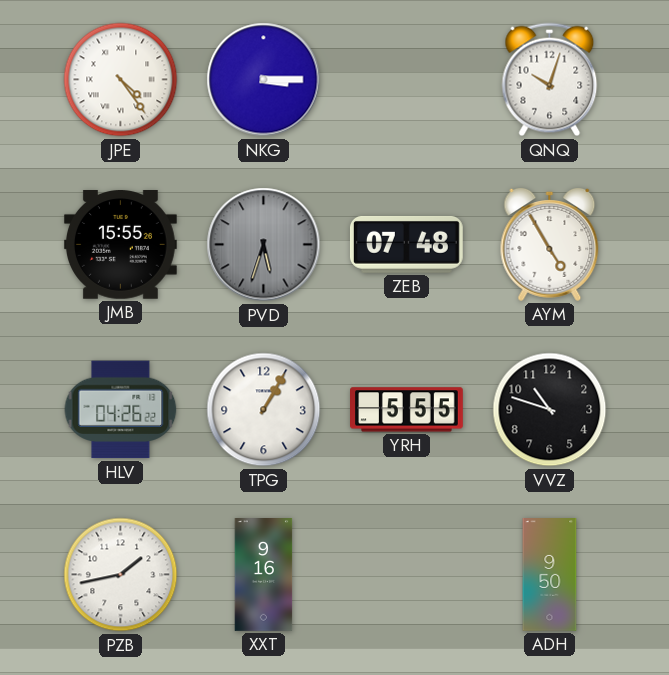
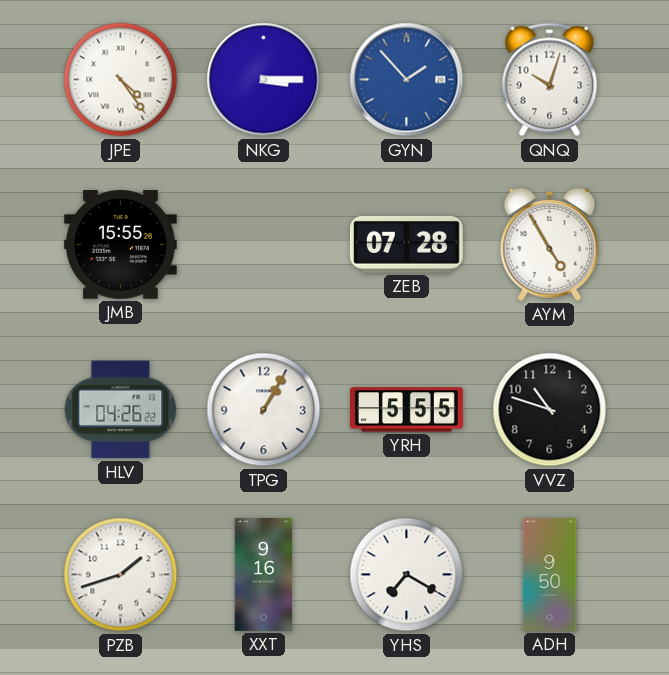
GYN: none -> 1:53 (407, 80)
PVD: 5:33 -> none (264, 245)
ZEB: 07:48 -> 07:28 (406, 244)
PZB: 1:43 -> 1:42 (121, 575)
YHS: none -> 7:20 (407, 575)
